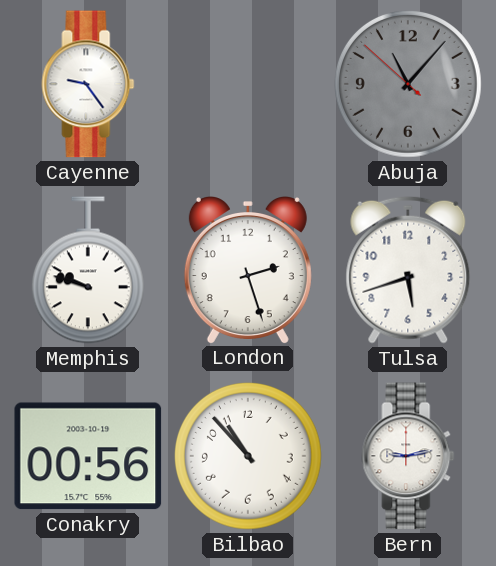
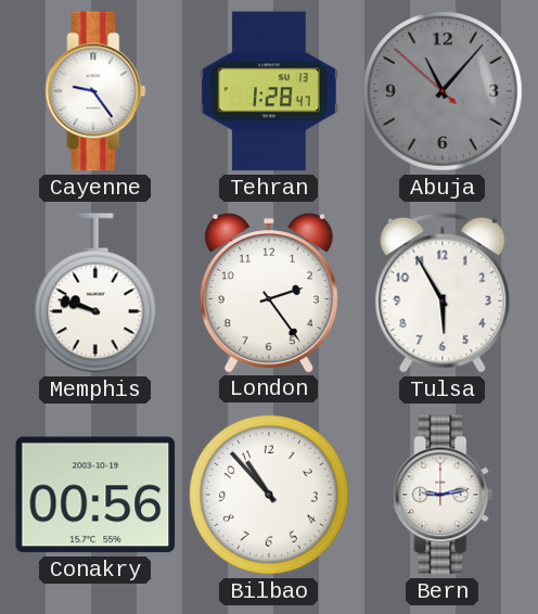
Tehran: none -> 1:28 (269, 91)
London: 2:27 -> 2:24 (269, 293)
Tulsa: 5:42 -> 5:55 (443, 293)
